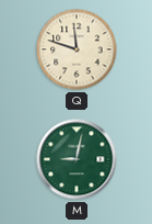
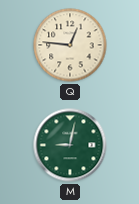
Q: 11:48 -> 12:46 (70, 45)
